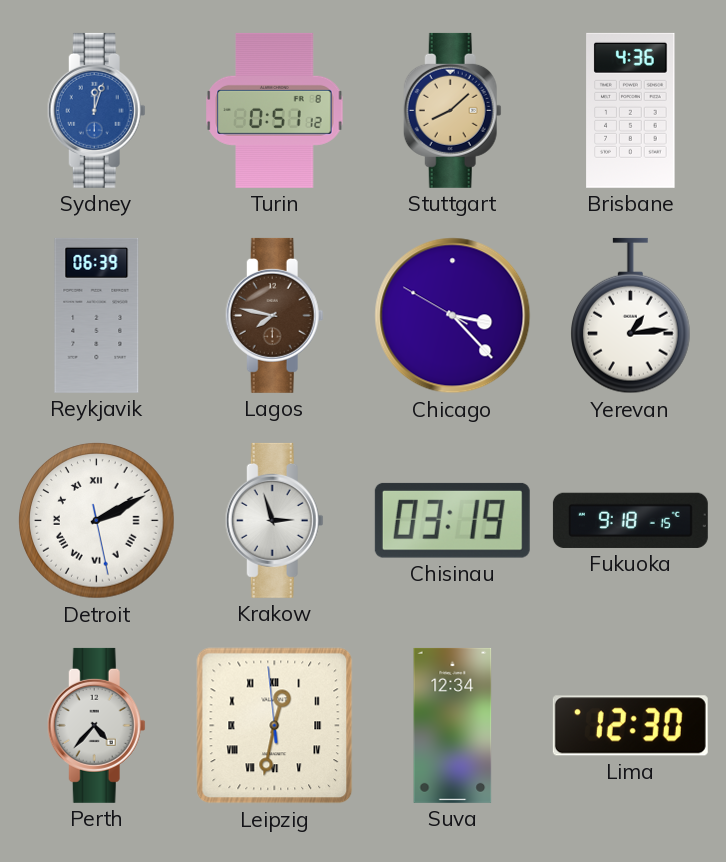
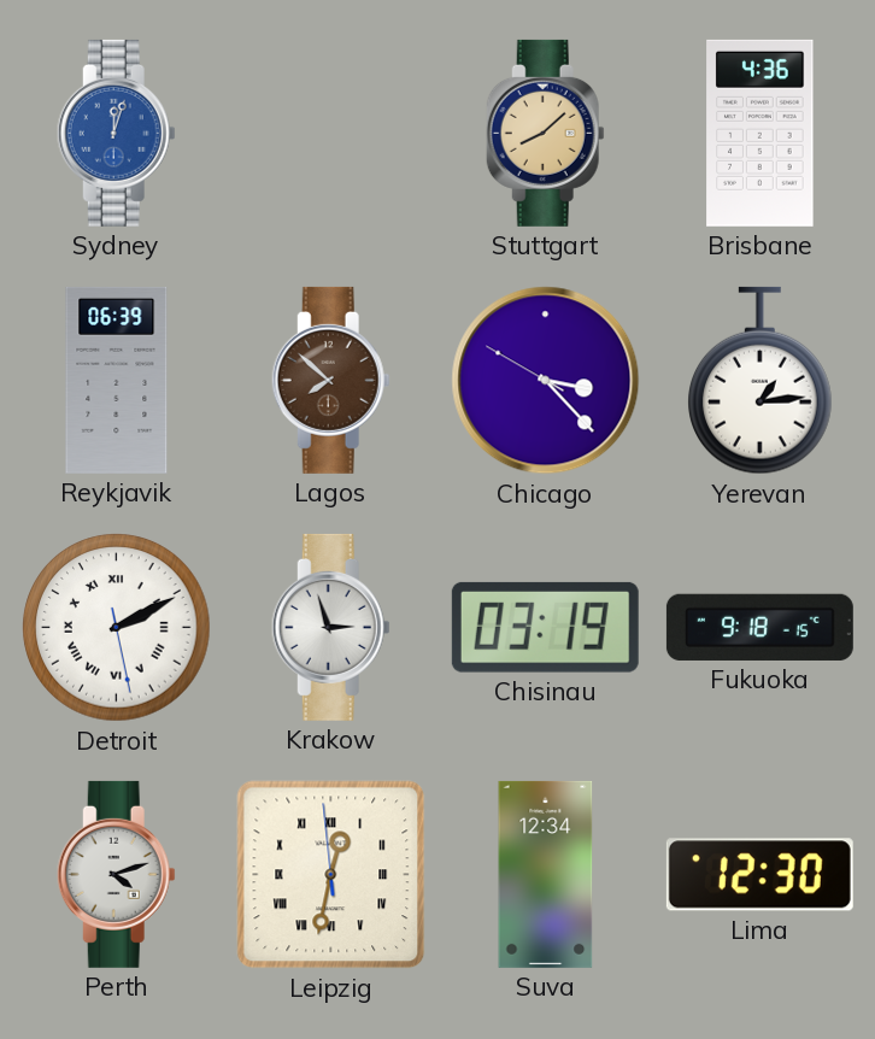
Turin: 0:51 -> none (275, 110)
Lagos: 7:47 -> 7:52 (330, 380)
Perth: 4:37 -> 4:12 (116, 874)
